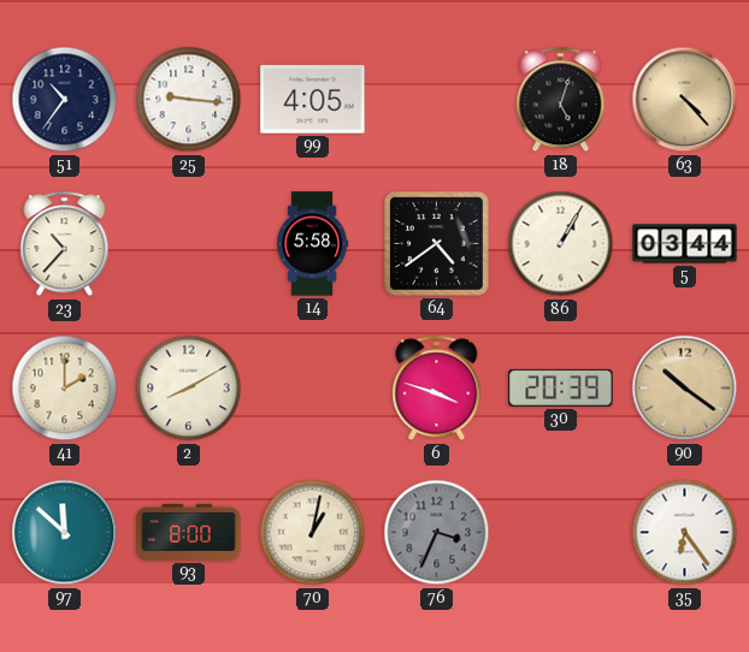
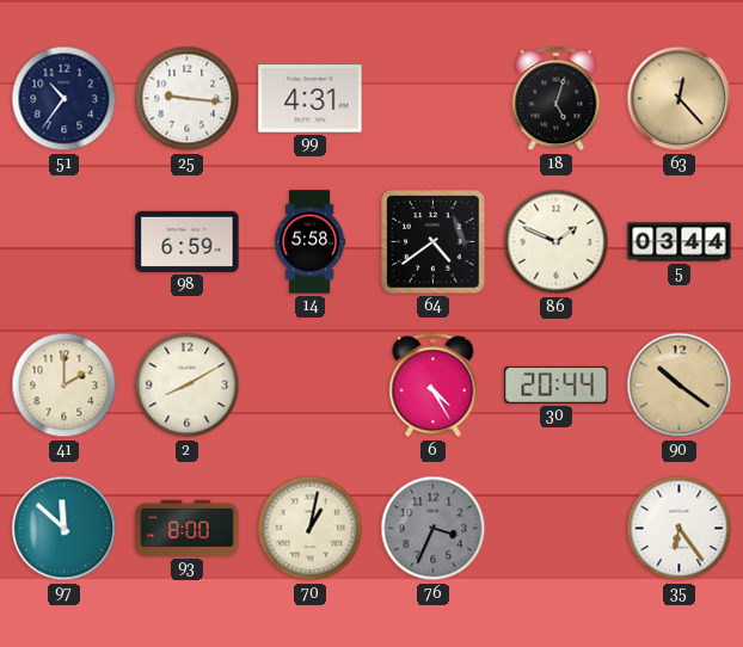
99: 4:05 -> 4:31 (311, 99)
63: 4:23 -> 12:23 (680, 99)
23: 10:37 -> none (65, 244)
98: none -> 6:59 (188, 241)
86: 1:05 -> 1:49 (557, 242)
6: 3:48 -> 4:25 (434, 386)
30: 20:39 -> 20:44 (557, 384)
